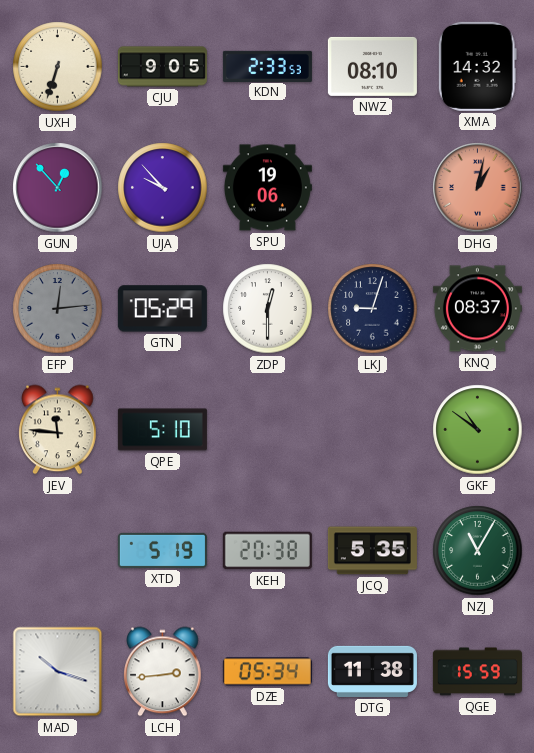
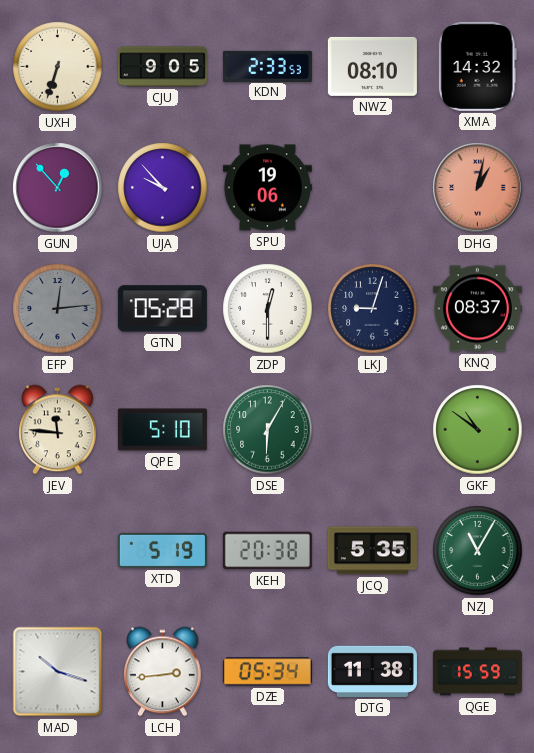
GTN: 05:29 -> 05:28 (162, 309)
DSE: none -> 6:05 (268, 430)
